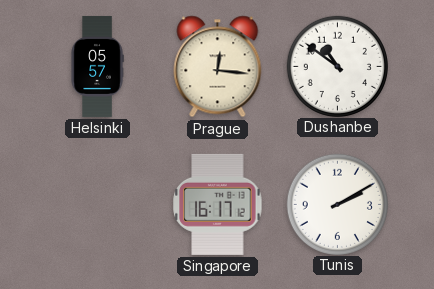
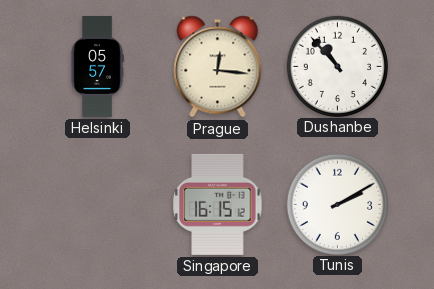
Dushanbe: 10:51 -> 10:53 (337, 66)
Singapore: 16:17 -> 16:15 (218, 204)
